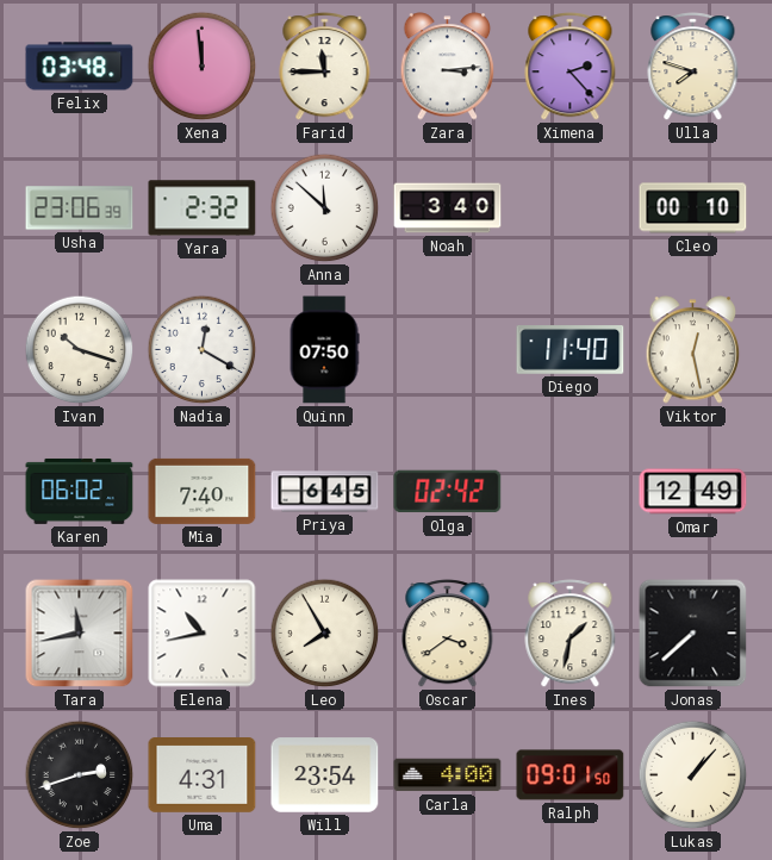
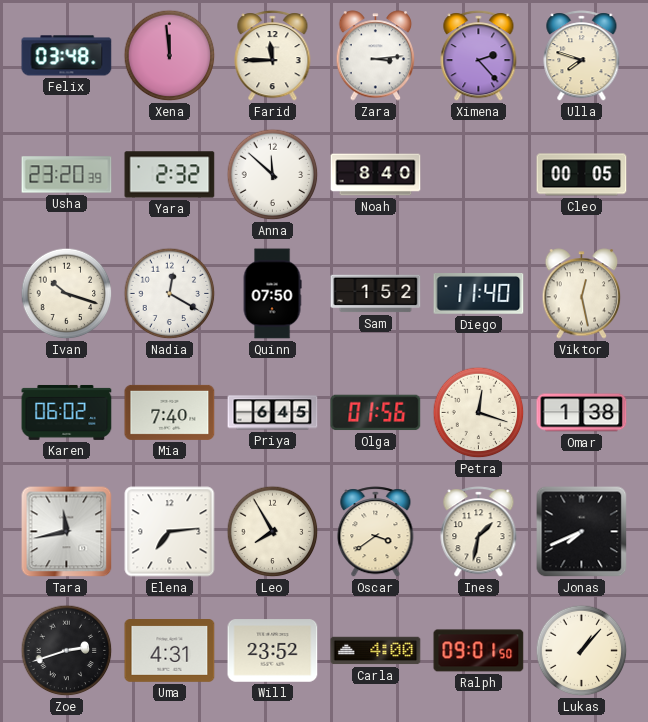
Usha: 23:06 -> 23:20 (67, 175)
Noah: 3:40 -> 8:40 (376, 175)
Cleo: 00:10 -> 00:05 (582, 175)
Sam: none -> 1:52 (376, 294)
Olga: 02:42 -> 01:56 (376, 413)
Petra: none -> 12:18 (479, 413)
Omar: 12:49 -> 1:38 (582, 413)
Elena: 10:43 -> 7:14 (170, 532)
Jonas: 7:38 -> 7:41 (582, 532)
Will: 23:54 -> 23:52 (273, 651)
